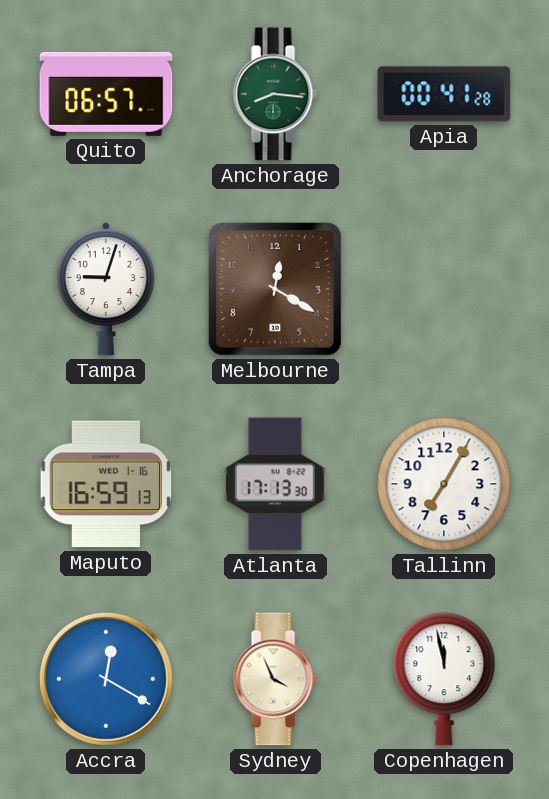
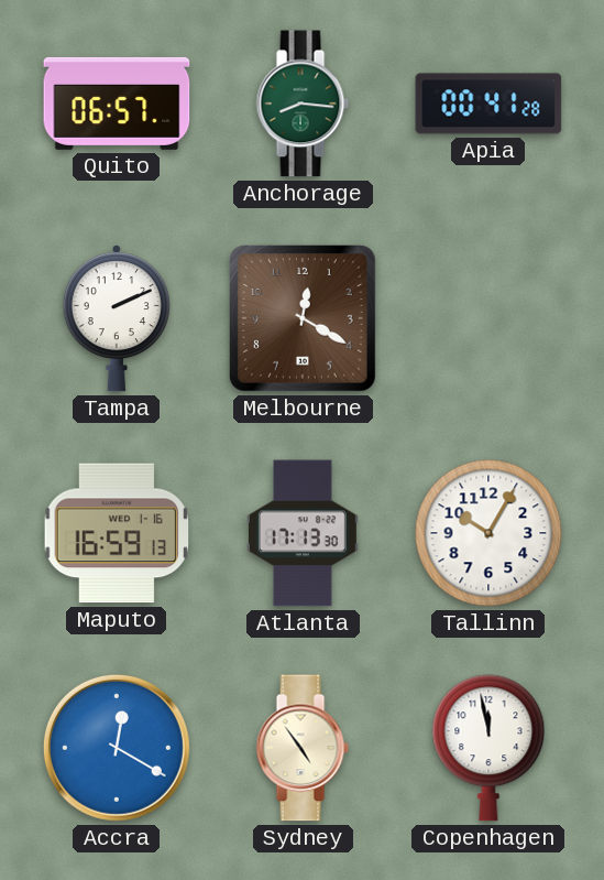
Tampa: 9:03 -> 2:11 (117, 319)
Tallinn: 7:05 -> 10:05 (488, 533)
Sydney: 3:56 -> 4:54 (303, 748)
